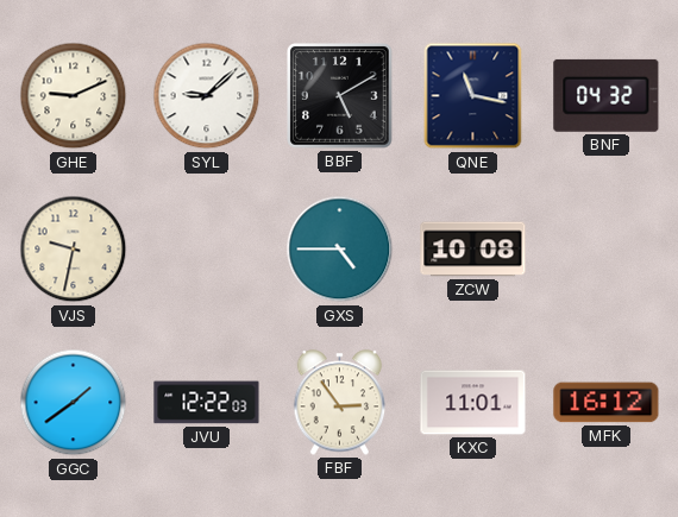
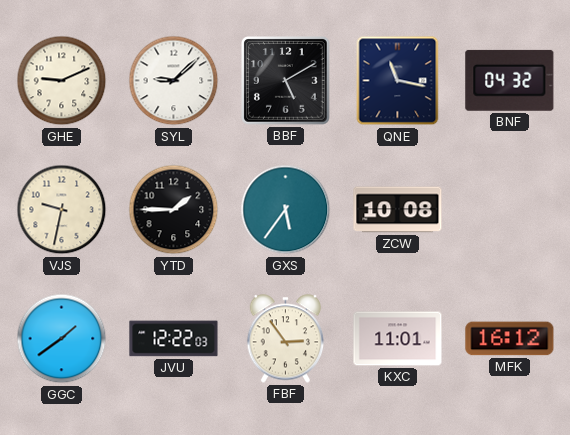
YTD: none -> 1:45 (174, 210)
GXS: 4:45 -> 5:36 (286, 210)
